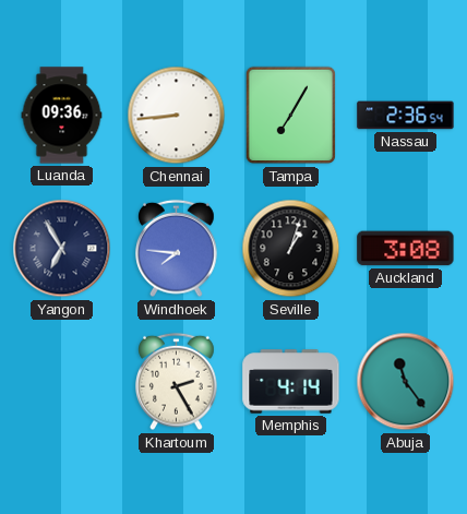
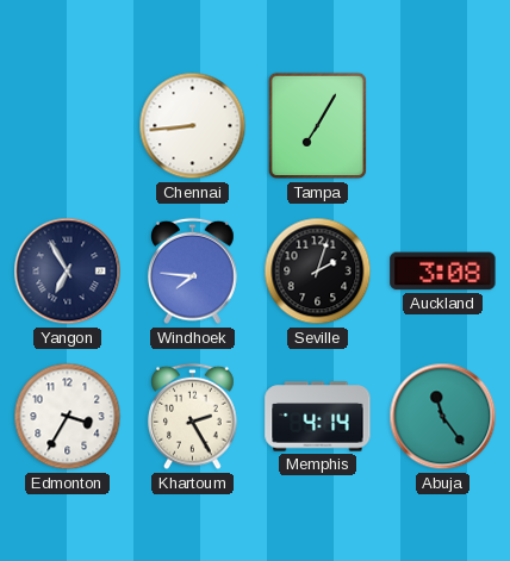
Luanda: 09:36 -> none (62, 116)
Nassau: 2:36 -> none (406, 116)
Seville: 1:03 -> 2:03 (318, 272)
Edmonton: none -> 3:35 (68, 417)
